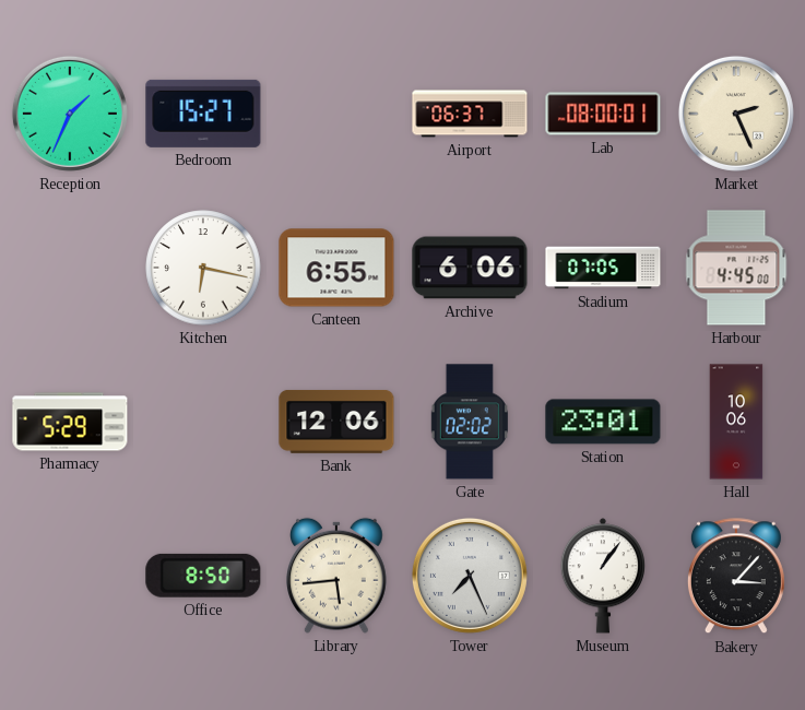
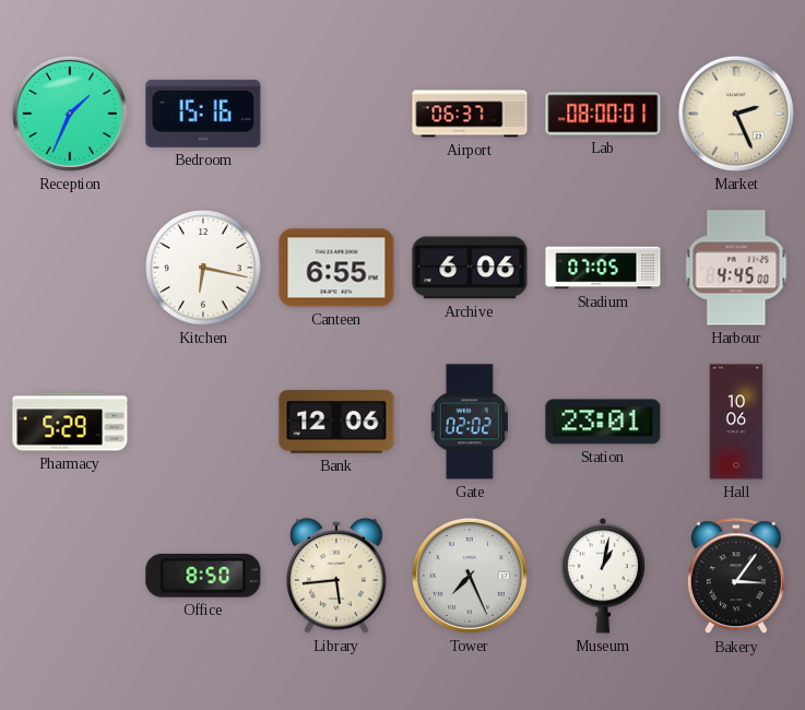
Bedroom: 15:27 -> 15:16 (203, 114)
Museum: 1:06 -> 1:02 (603, 576)
Bakery: 3:07 -> 3:06 (736, 577)
